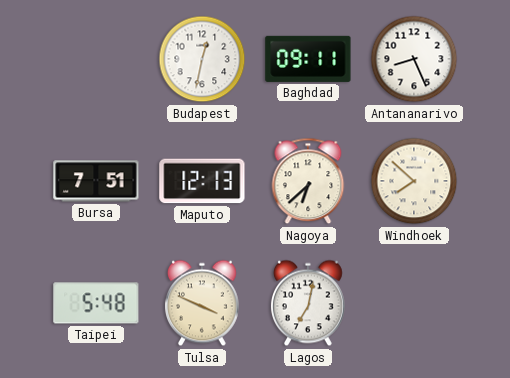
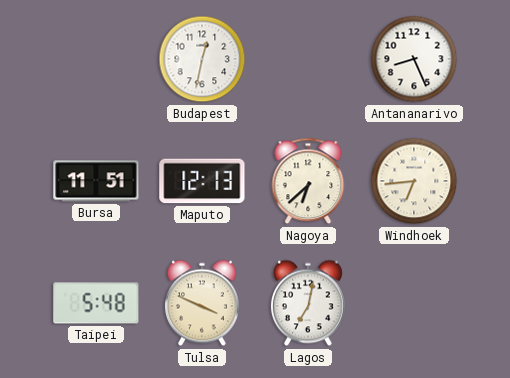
Baghdad: 09:11 -> none (308, 59)
Bursa: 7:51 -> 11:51 (96, 181)
Windhoek: 7:52 -> 6:44 (414, 181)
